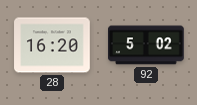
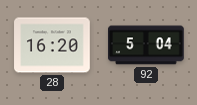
92: 5:02 -> 5:04 (147, 45)
